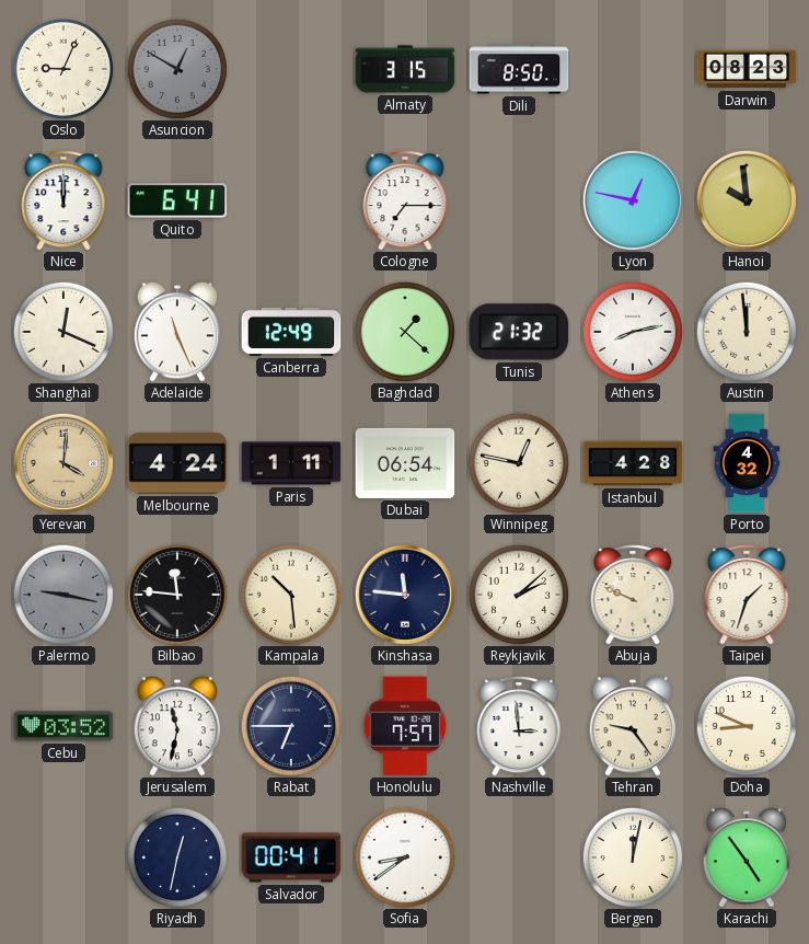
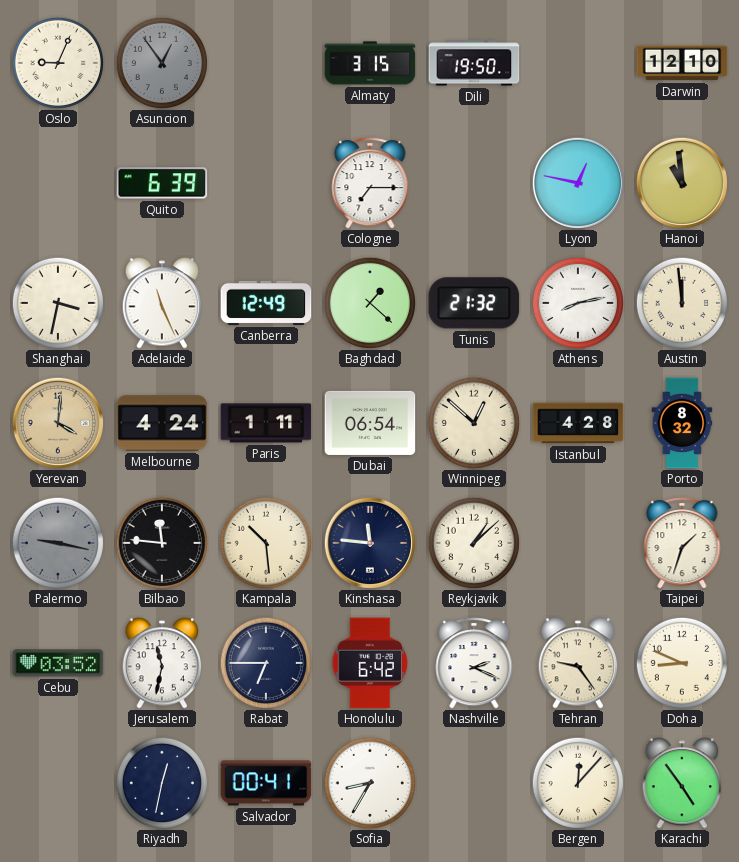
Asuncion: 12:50 -> 12:54 (162, 63)
Dili: 8:50 -> 19:50 (474, 63)
Darwin: 08:23 -> 12:10 (682, 63)
Nice: 12:00 -> none (63, 200)
Quito: 6:41 -> 6:39 (162, 183)
Hanoi: 9:59 -> 10:59 (682, 183)
Shanghai: 12:19 -> 3:32 (58, 303)
Winnipeg: 12:47 -> 12:52 (474, 423)
Porto: 4:32 -> 8:32 (682, 423)
Reykjavik: 2:08 -> 1:08 (474, 543)
Abuja: 9:49 -> none (633, 595)
Honolulu: 7:57 -> 6:42 (370, 663)
Nashville: 2:59 -> 2:19 (474, 663)
Sofia: 8:39 -> 8:35 (370, 783)
Bergen: 12:02 -> 12:07 (578, 783)
